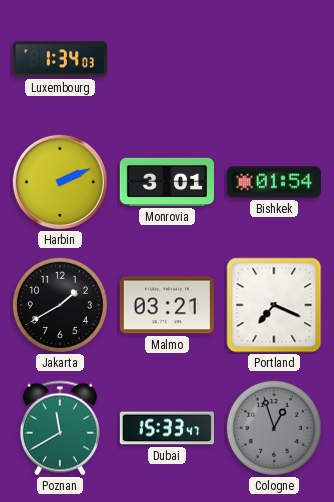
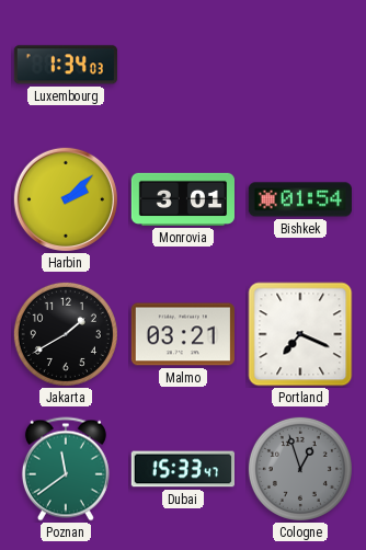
Harbin: 2:11 -> 2:08 (66, 199)
Poznan: 11:40 -> 11:39 (66, 469)
